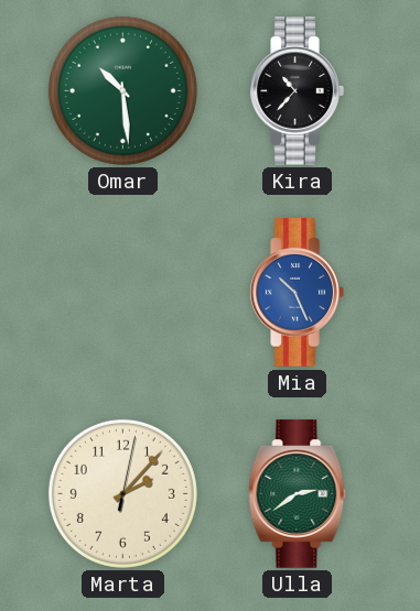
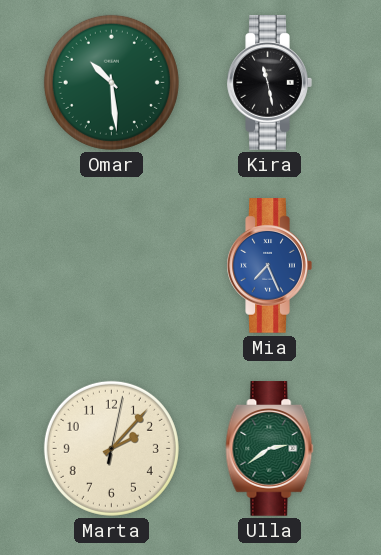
Kira: 10:37 -> 11:28 (269, 83)
Mia: 10:26 -> 7:26 (269, 266)
